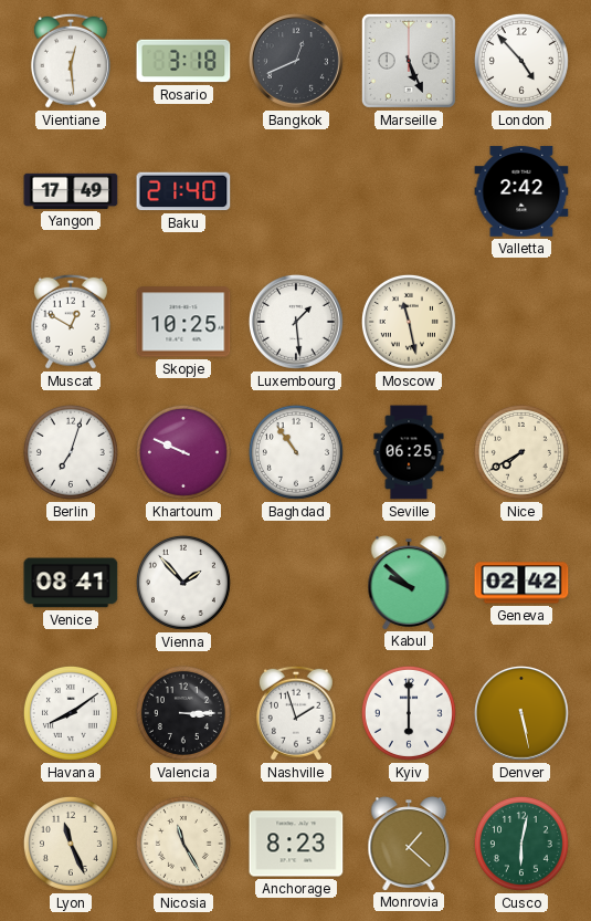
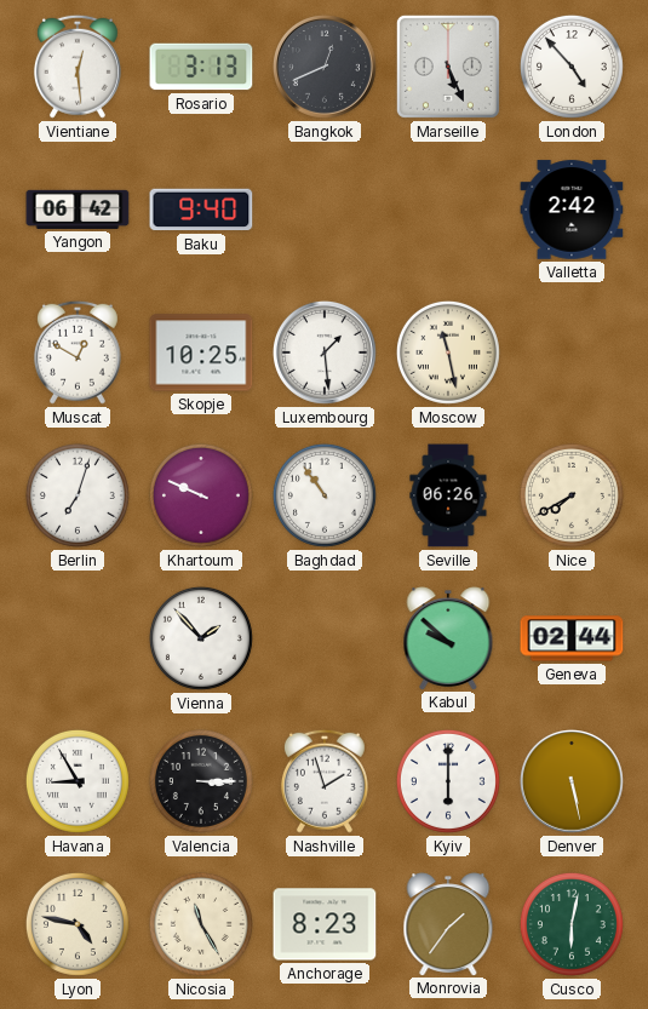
Rosario: 3:18 -> 3:13 (201, 67)
Yangon: 17:49 -> 06:42 (78, 210)
Baku: 21:40 -> 9:40 (201, 210)
Seville: 06:25 -> 06:26 (448, 495)
Venice: 08:41 -> none (71, 583)
Geneva: 02:42 -> 02:44 (572, 638)
Havana: 8:09 -> 8:55 (78, 781)
Lyon: 11:26 -> 4:47 (78, 924)
Monrovia: 1:22 -> 1:36 (448, 924)
